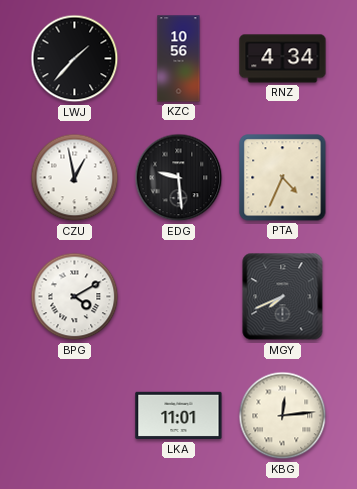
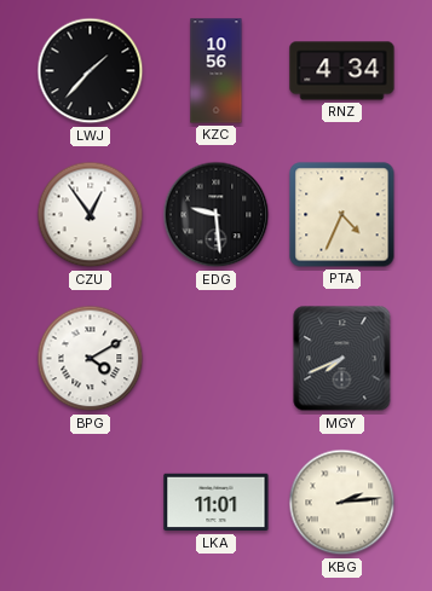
CZU: 12:58 -> 12:54 (91, 215)
KBG: 12:14 -> 2:14 (342, 503)
